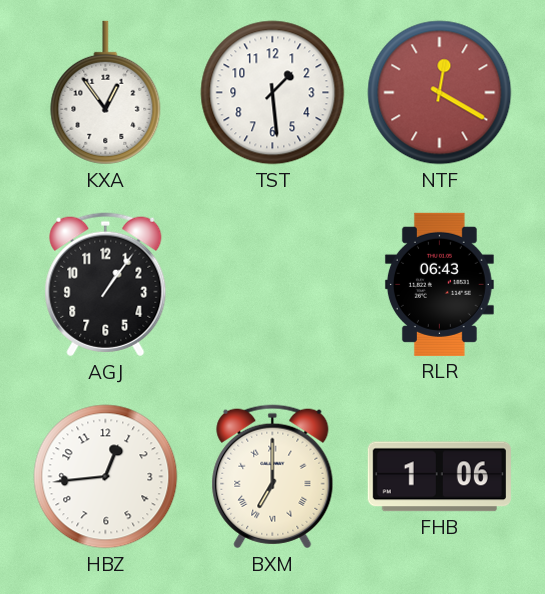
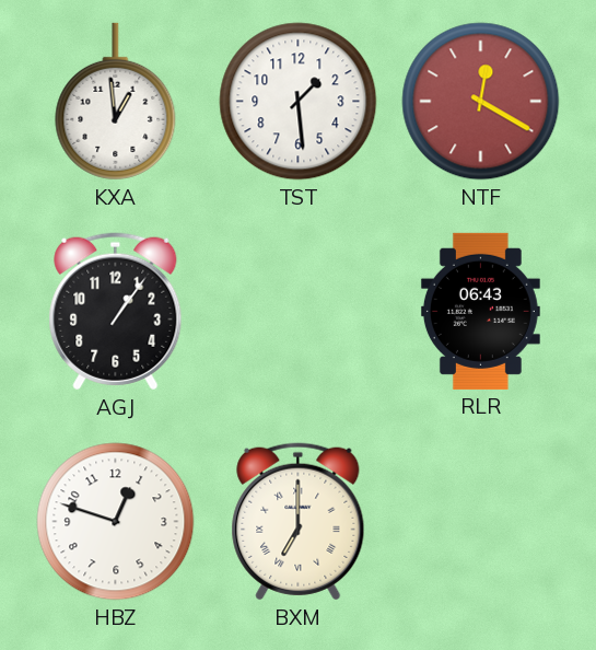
KXA: 12:54 -> 12:59 (116, 102)
HBZ: 12:44 -> 12:48 (116, 522)
FHB: 1:06 -> none (439, 477)
